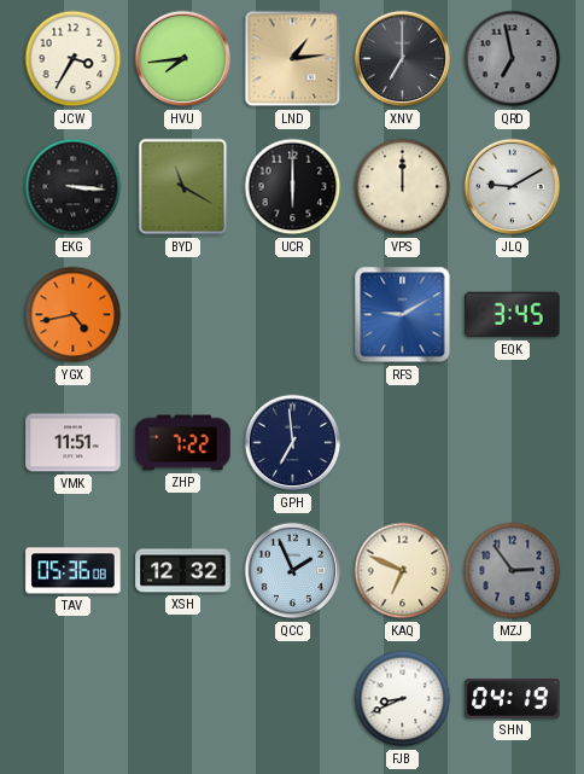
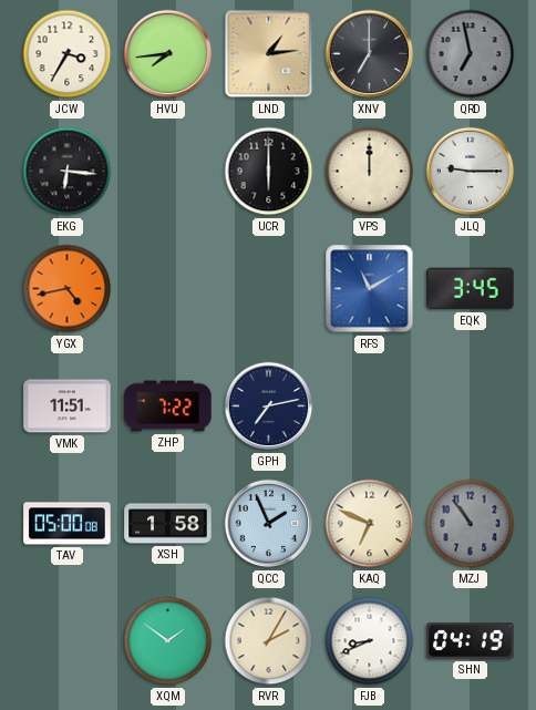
EKG: 3:16 -> 6:16 (68, 172)
BYD: 11:20 -> none (183, 187)
JLQ: 9:10 -> 9:15 (471, 172)
RFS: 9:10 -> 11:10 (370, 289)
GPH: 6:59 -> 7:13 (269, 407)
TAV: 05:36 -> 05:00 (68, 524)
XSH: 12:32 -> 1:58 (168, 524)
MZJ: 2:54 -> 10:54 (471, 524)
XQM: none -> 1:51 (168, 641)
RVR: none -> 2:05 (269, 641)
